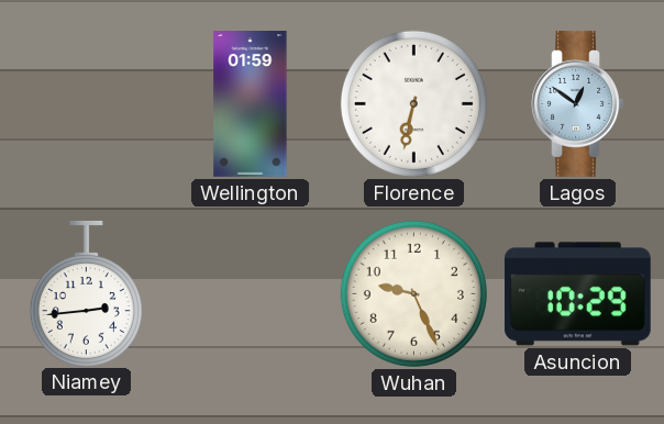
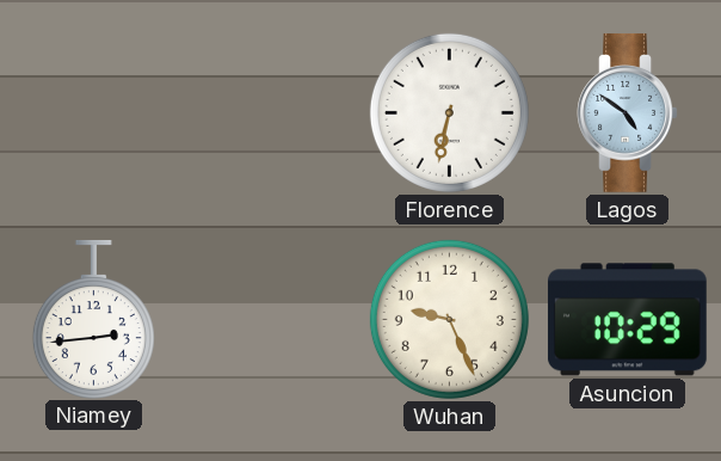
Wellington: 01:59 -> none (251, 104)
Lagos: 12:51 -> 4:51 (628, 113)
